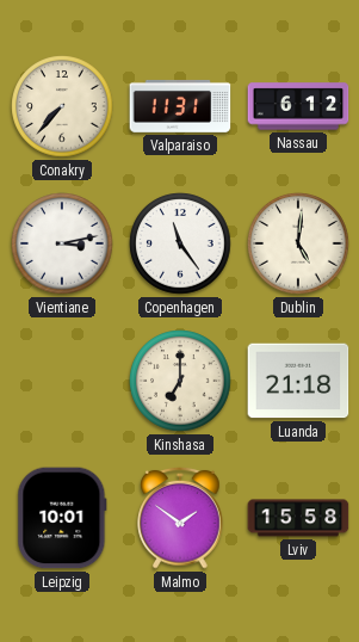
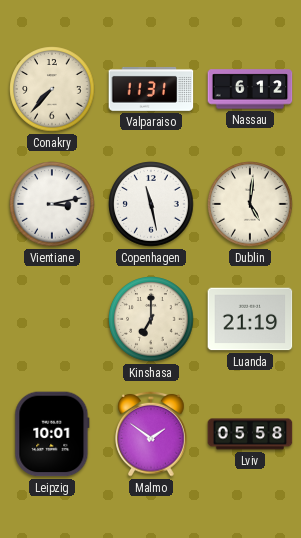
Copenhagen: 11:24 -> 11:28 (151, 204)
Luanda: 21:18 -> 21:19 (250, 319)
Lviv: 15:58 -> 05:58 (250, 434)
